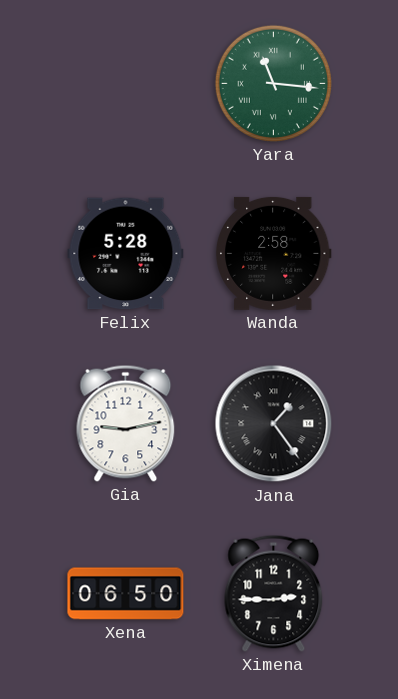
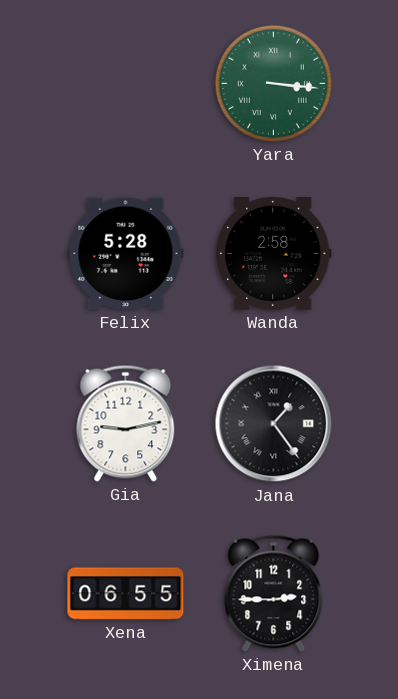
Yara: 11:16 -> 3:16 (273, 83)
Xena: 06:50 -> 06:55 (126, 594)
